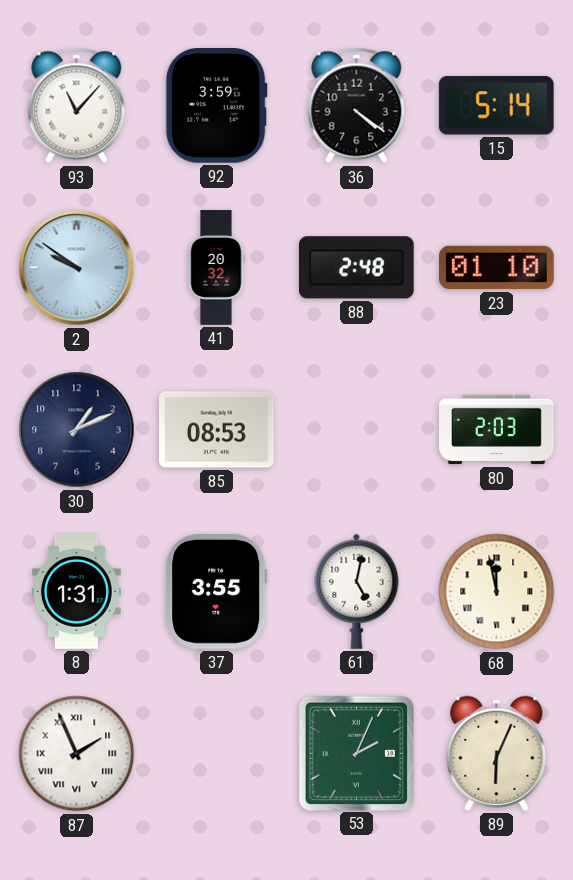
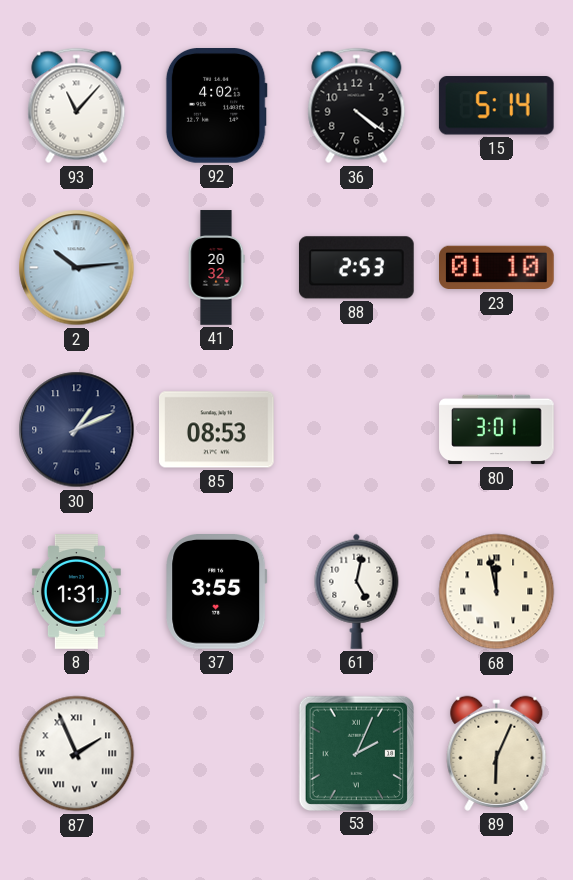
92: 3:59 -> 4:02 (216, 106)
2: 9:51 -> 10:14 (77, 268)
88: 2:48 -> 2:53 (356, 268)
80: 2:03 -> 3:01 (497, 430)
